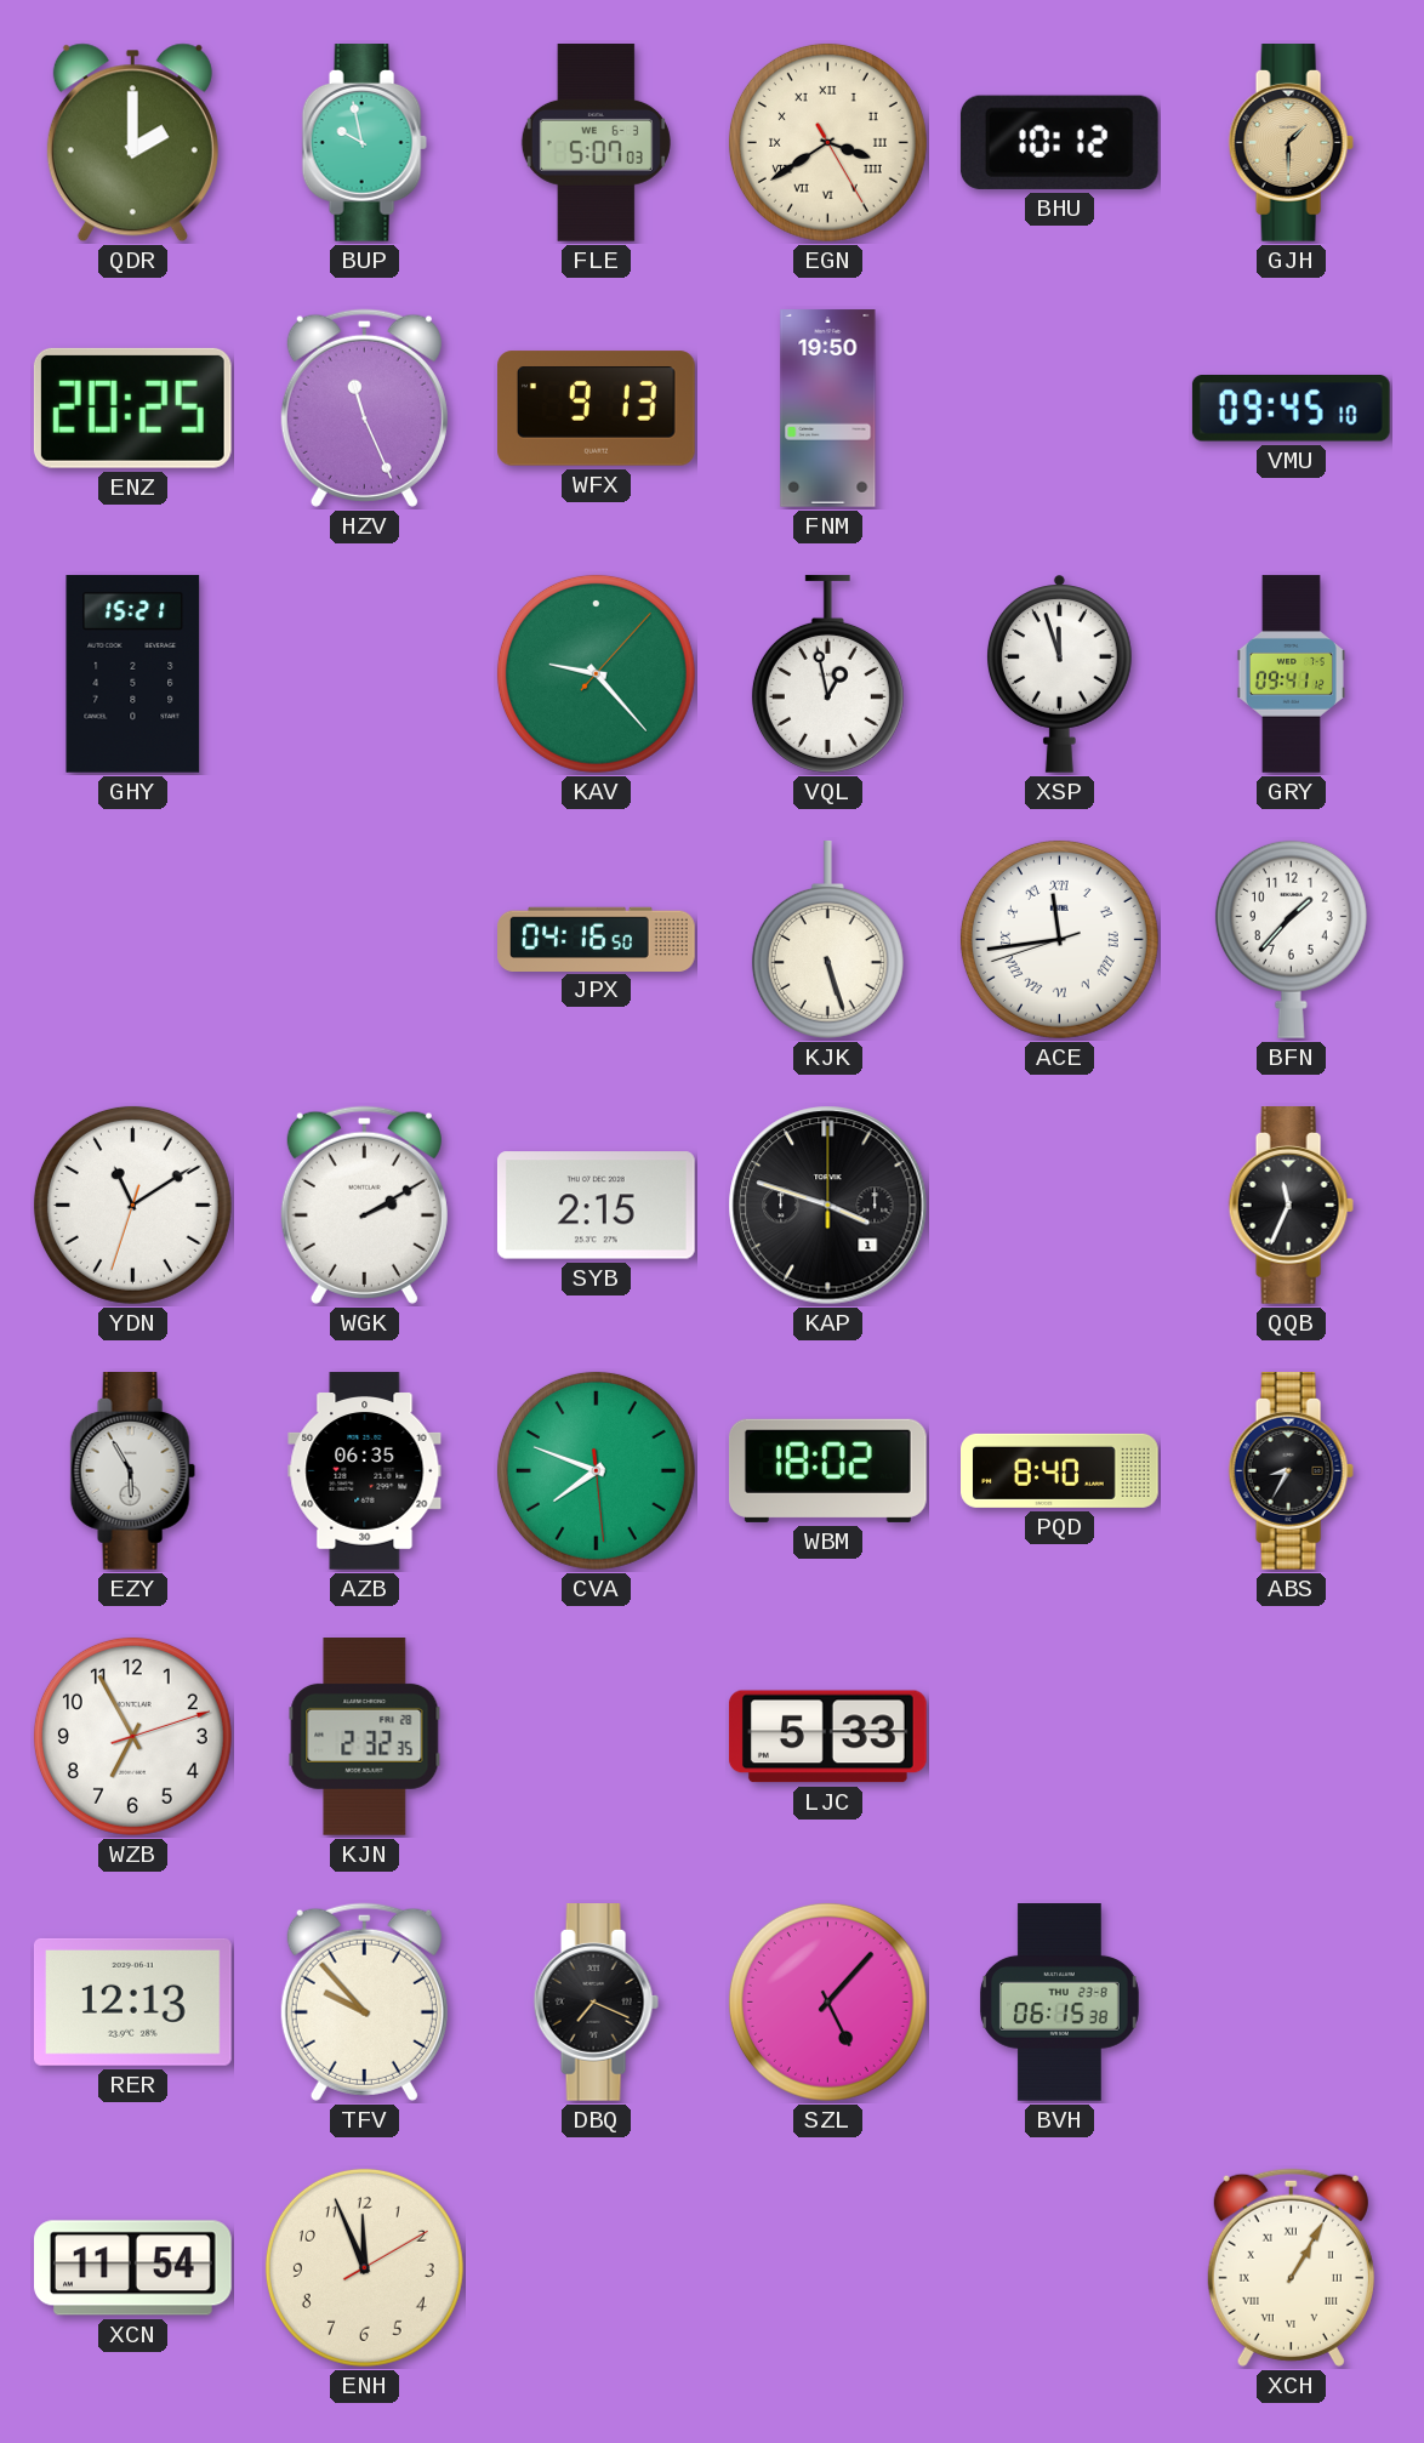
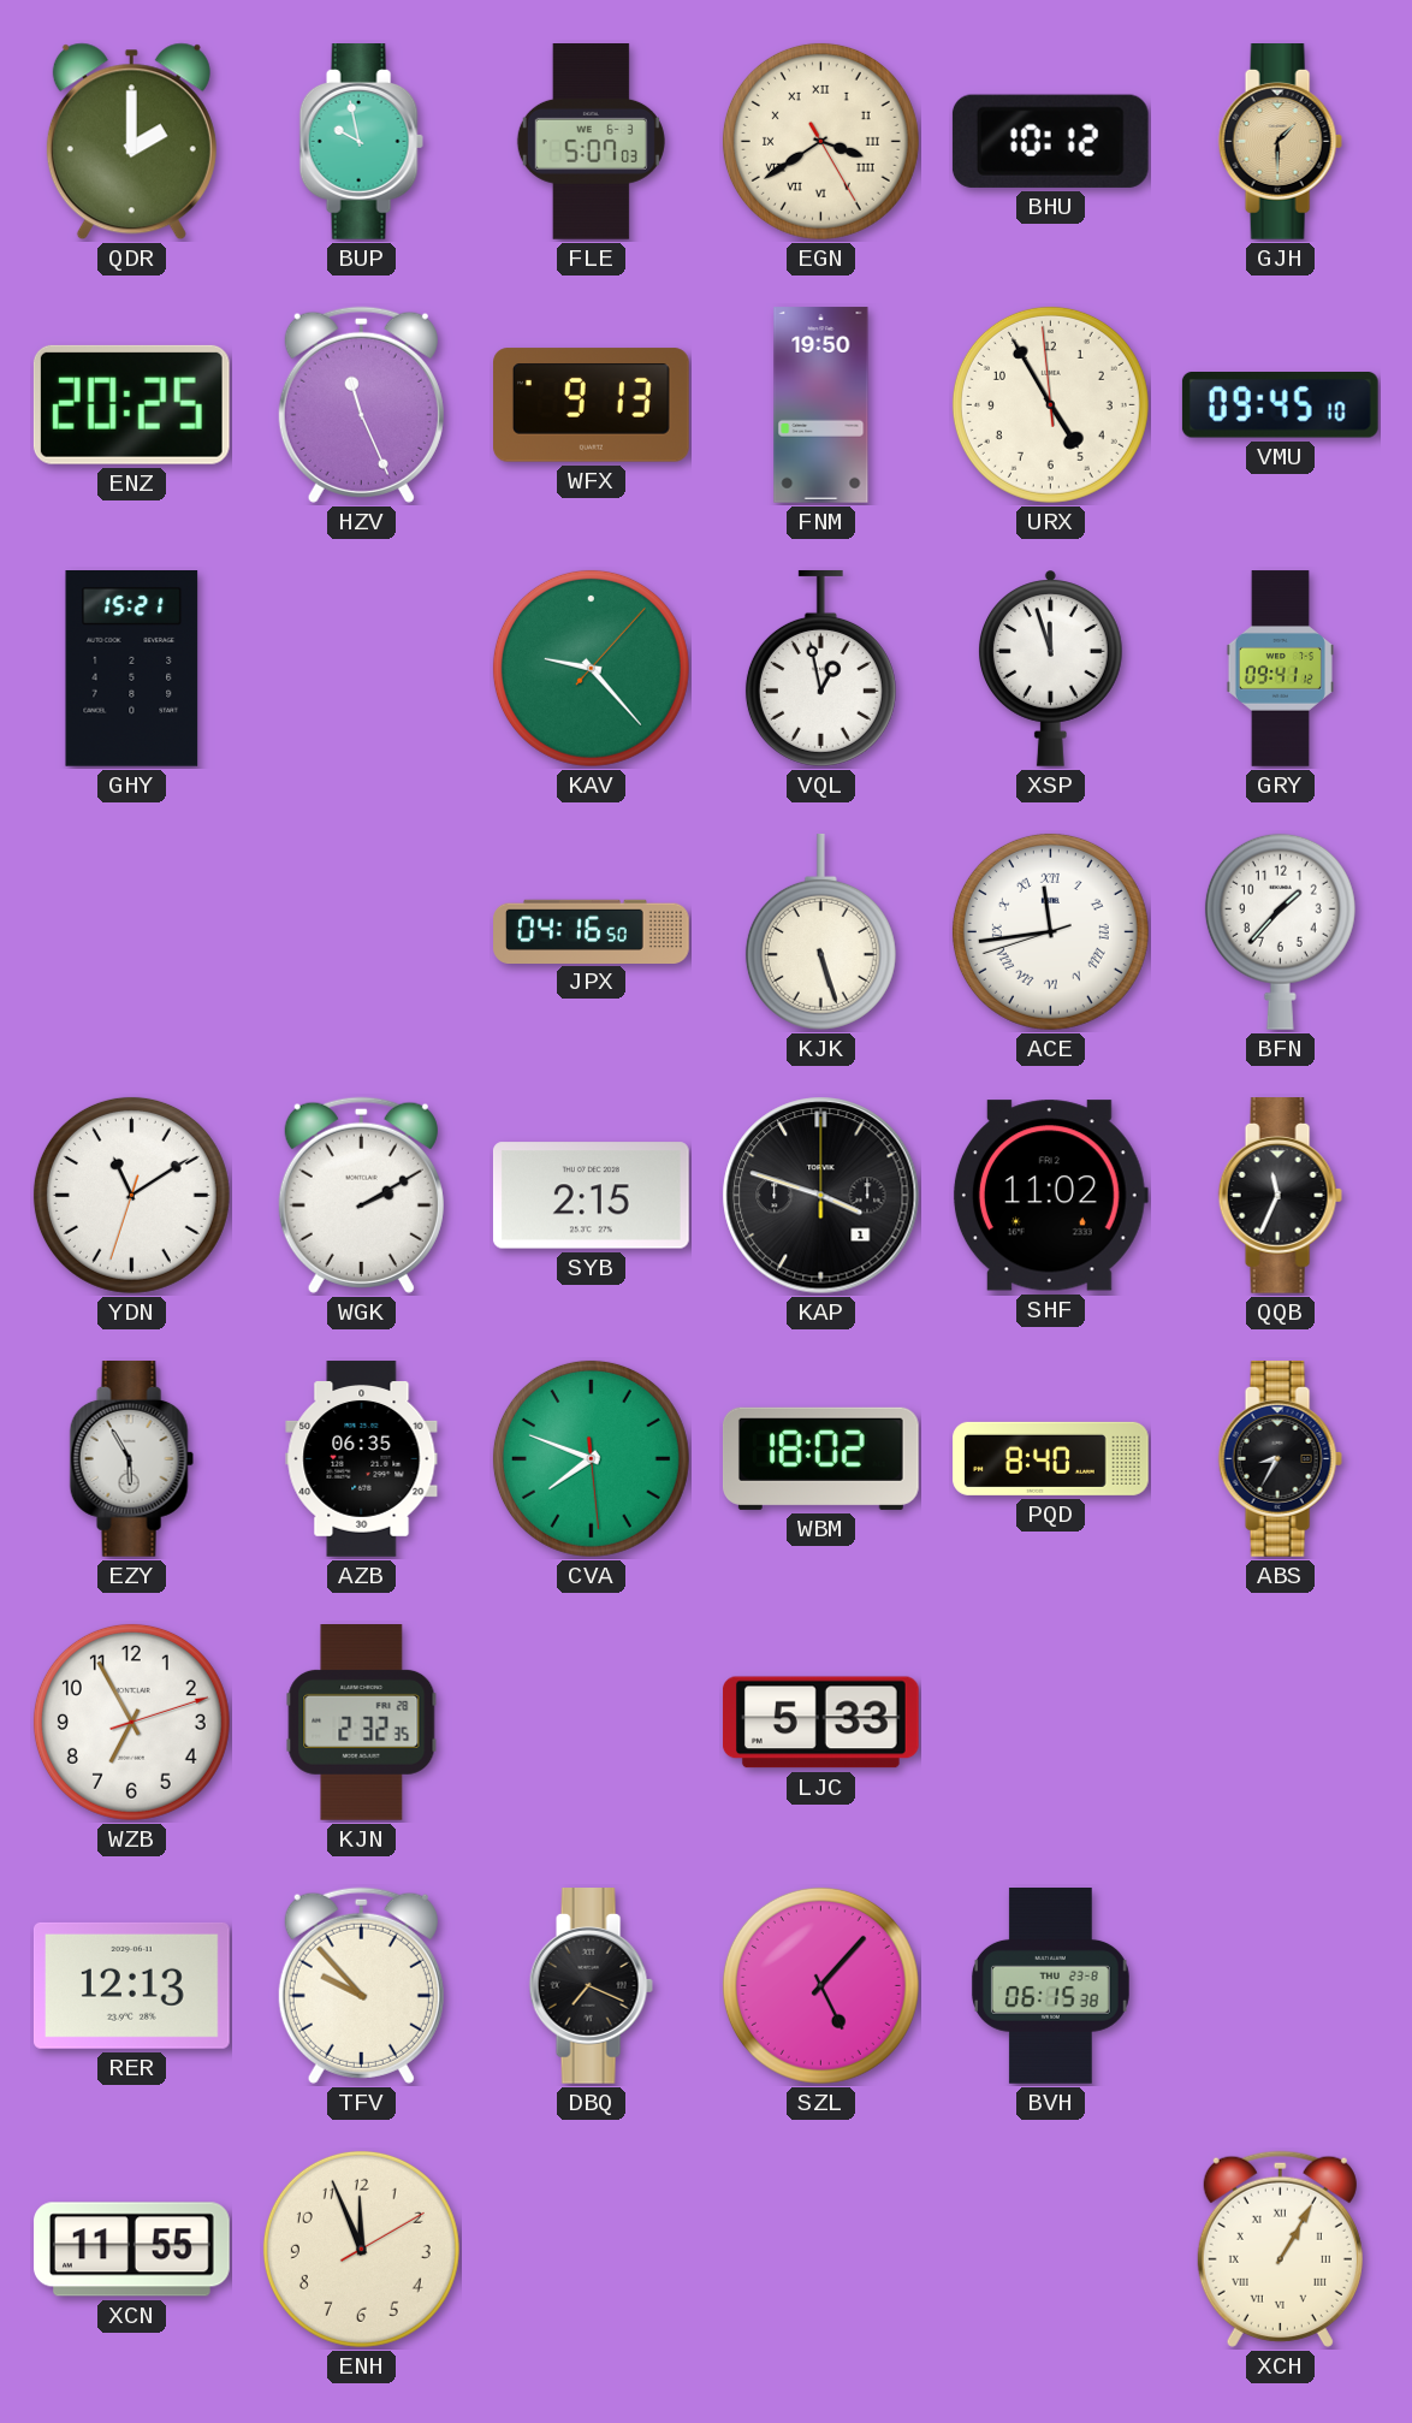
URX: none -> 4:54 (1050, 404)
SHF: none -> 11:02 (1050, 1196)
XCN: 11:54 -> 11:55 (132, 2250)
